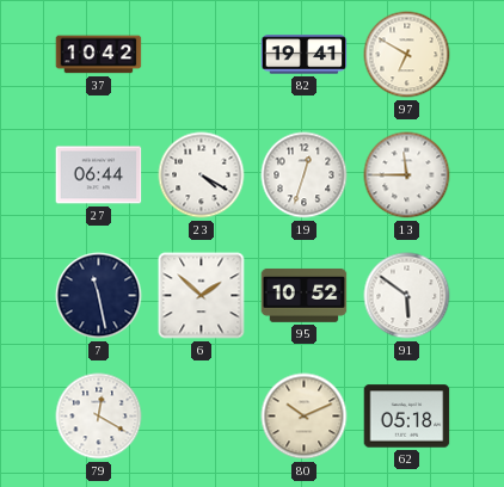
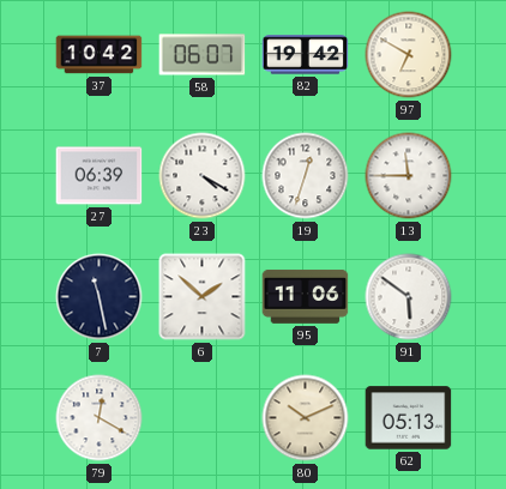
58: none -> 06:07 (203, 55)
82: 19:41 -> 19:42 (306, 55)
27: 06:44 -> 06:39 (100, 176)
95: 10:52 -> 11:06 (306, 296)
62: 05:18 -> 05:13 (409, 418)
